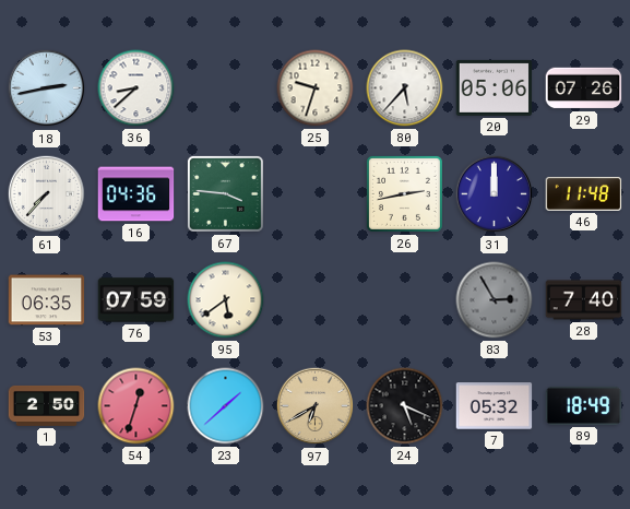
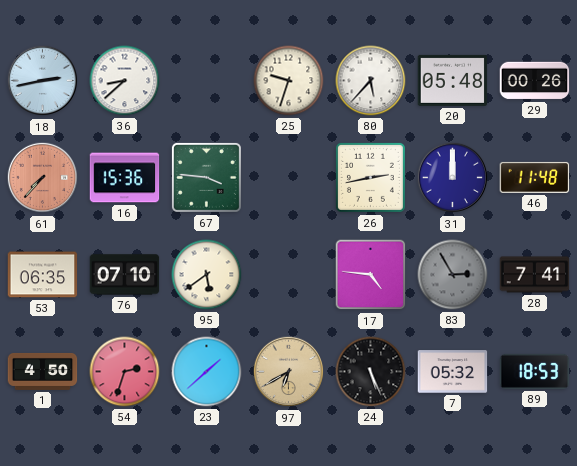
20: 05:06 -> 05:48 (453, 80)
29: 07:26 -> 00:26 (535, 81)
61 dial: white -> salmon (43, 178)
16: 04:36 -> 15:36 (125, 178)
76: 07:59 -> 07:10 (125, 275)
17: none -> 4:46 (371, 275)
28: 7:40 -> 7:41 (535, 275)
1: 2:50 -> 4:50 (43, 371)
54: 12:33 -> 2:33 (125, 372)
24: 5:19 -> 5:26 (371, 372)
89: 18:49 -> 18:53 (535, 371)
